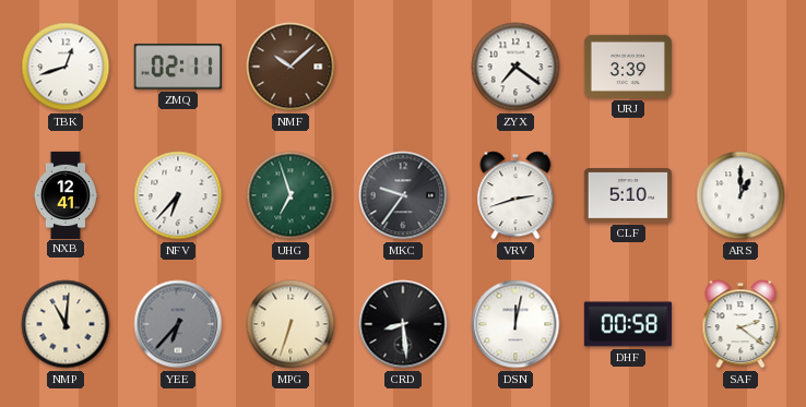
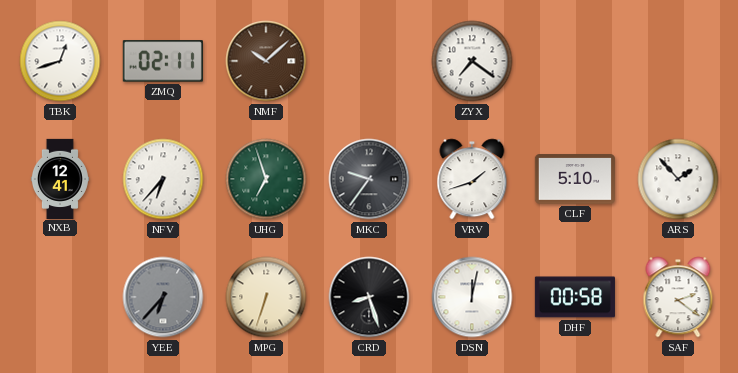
URJ: 3:39 -> none (628, 67)
VRV: 2:42 -> 1:42 (472, 179)
ARS: 1:00 -> 1:53 (678, 179)
NMP: 11:01 -> none (66, 324)
CRD: 8:29 -> 8:27 (369, 297)
